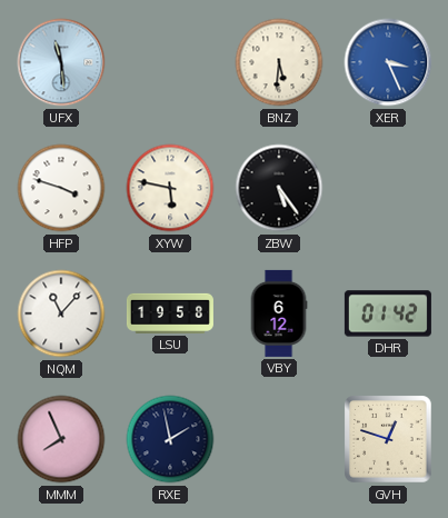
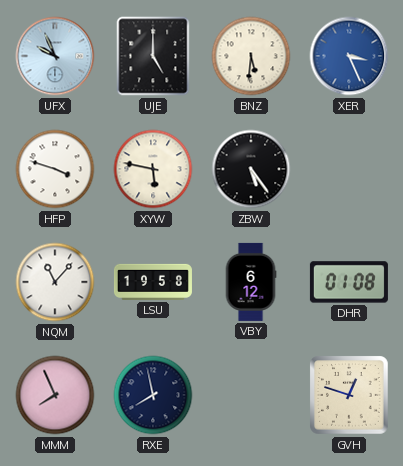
UFX: 11:29 -> 9:56 (55, 56)
UJE: none -> 5:00 (153, 56)
DHR: 01:42 -> 01:08 (349, 282)
RXE: 1:58 -> 7:58 (153, 395)
